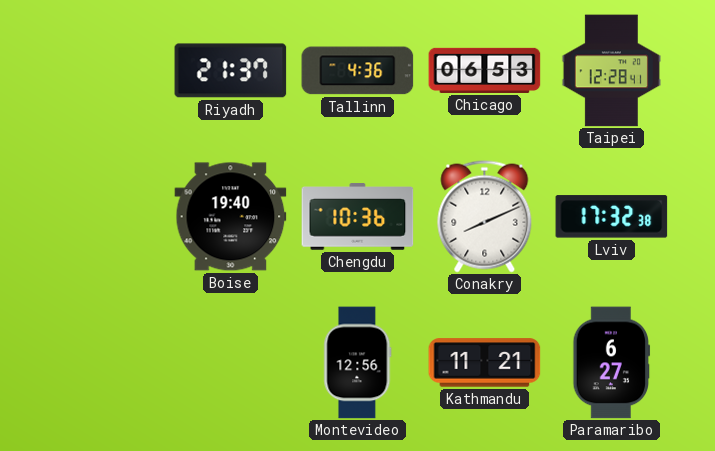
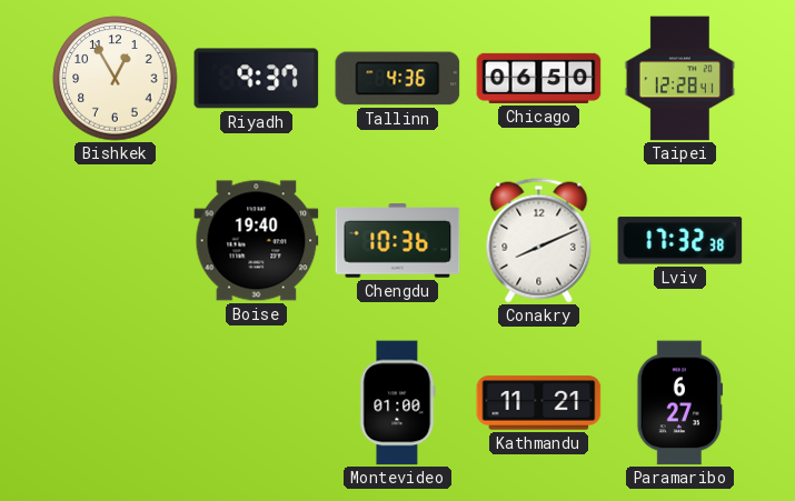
Bishkek: none -> 12:55 (116, 79)
Riyadh: 21:37 -> 9:37 (257, 79)
Chicago: 06:53 -> 06:50 (539, 78)
Montevideo: 12:56 -> 01:00 (398, 403)
